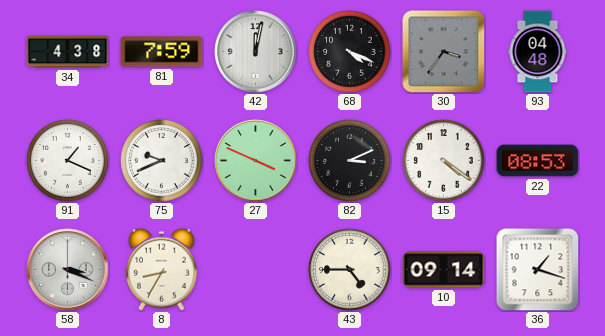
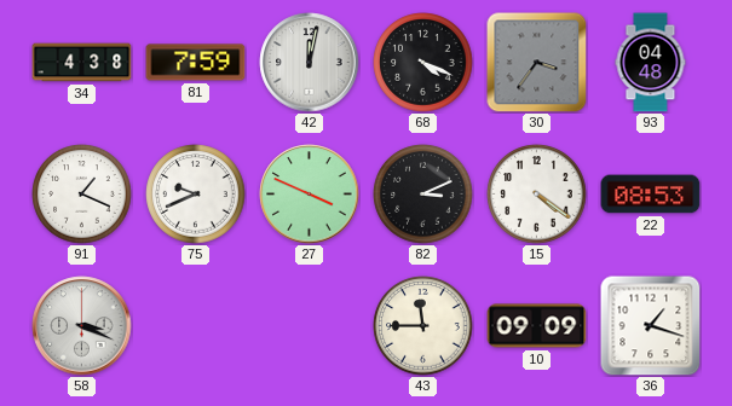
8: 8:35 -> none (161, 269)
43: 4:45 -> 11:45 (423, 326)
10: 09:14 -> 09:09 (537, 326)
